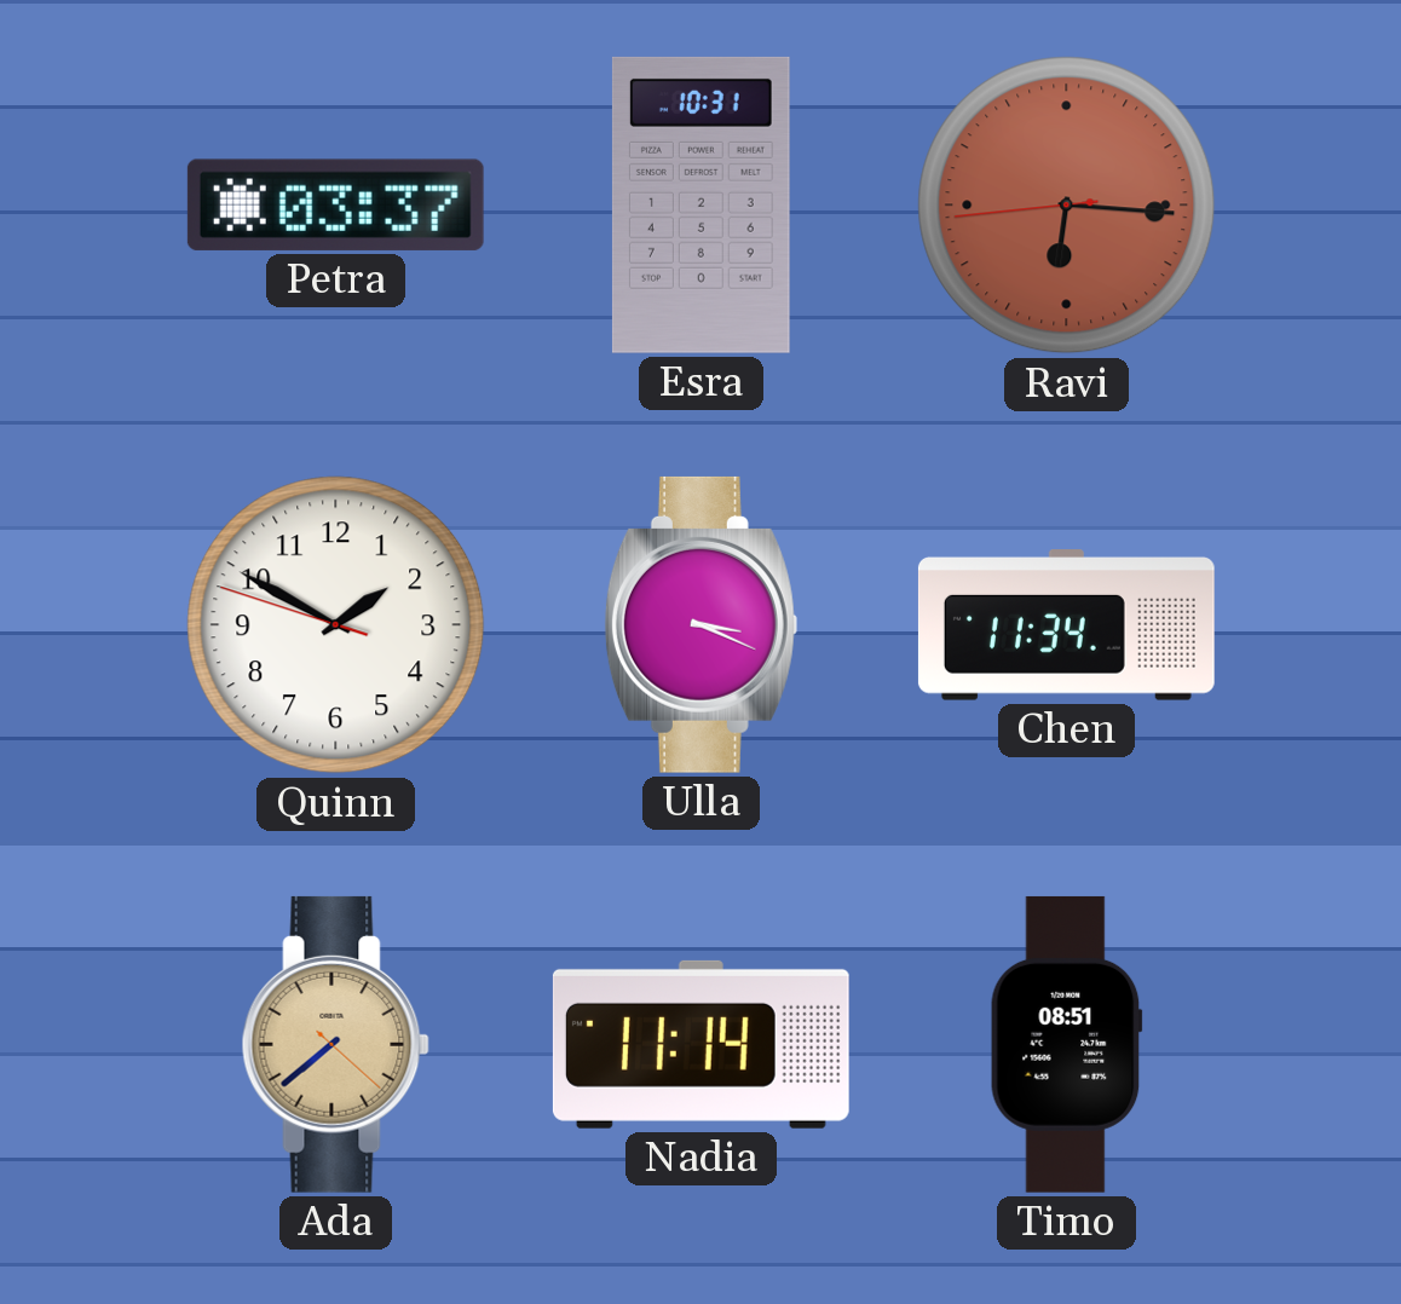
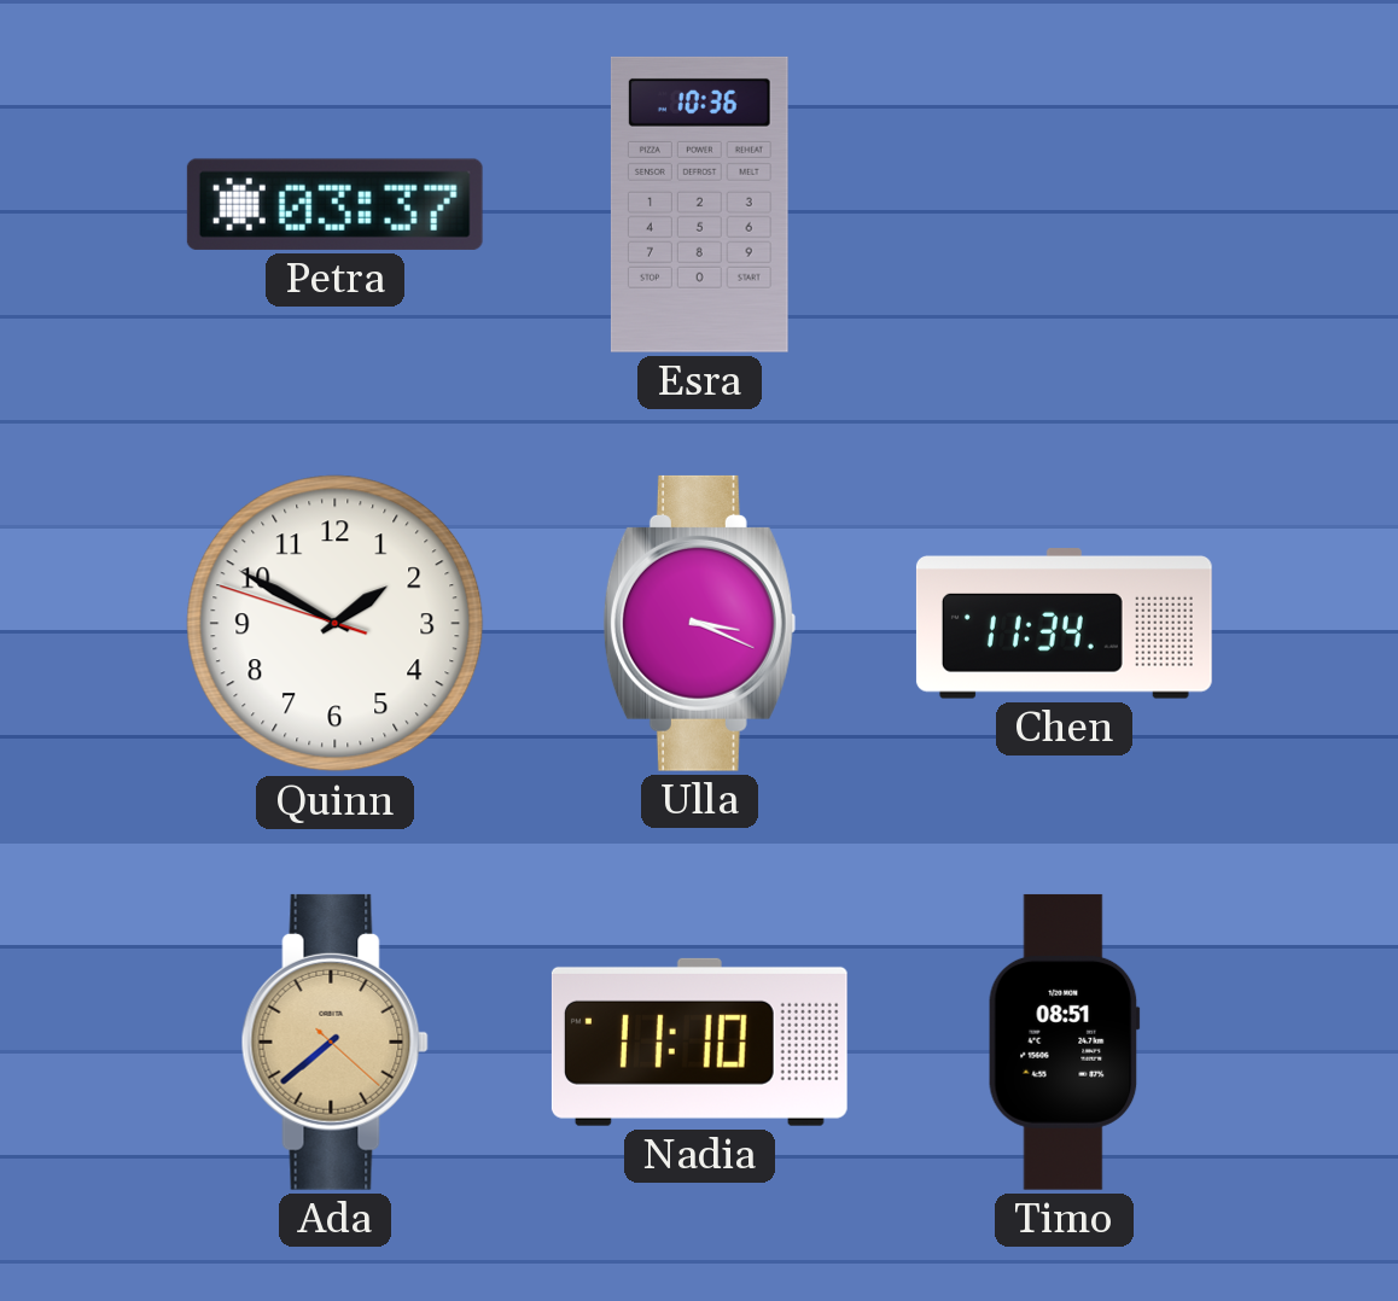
Esra: 10:31 -> 10:36 (699, 204)
Ravi: 6:15 -> none (1067, 206)
Nadia: 11:14 -> 11:10 (699, 1042)
